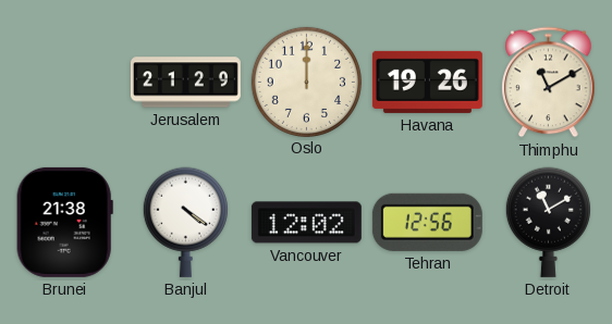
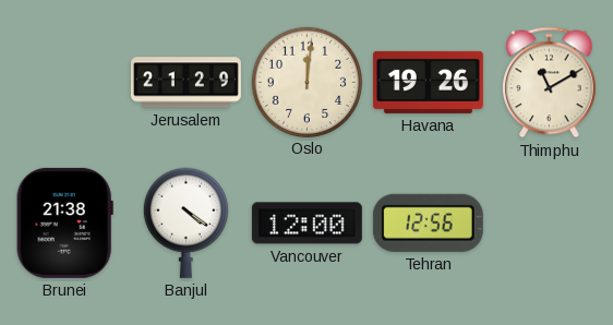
Oslo: 12:00 -> 12:01 (306, 82)
Vancouver: 12:02 -> 12:00 (306, 224)
Detroit: 11:10 -> none (548, 222)
